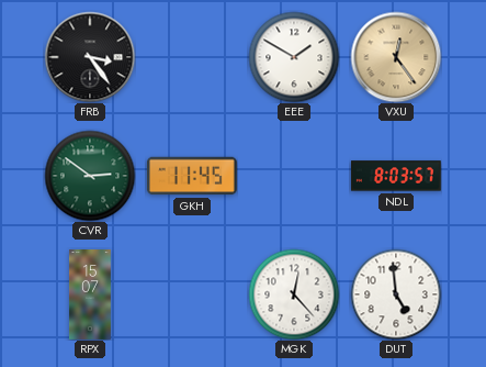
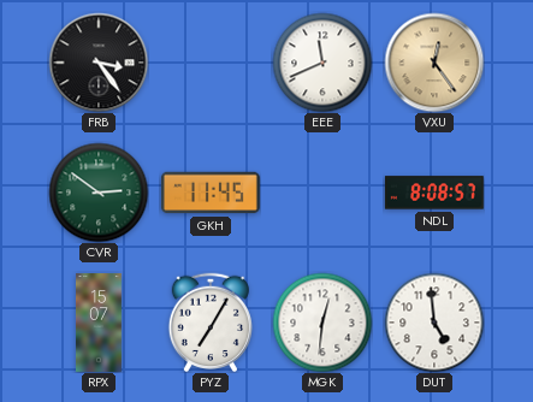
EEE: 1:50 -> 11:41 (322, 63)
NDL: 8:03 -> 8:08 (434, 193)
PYZ: none -> 7:05 (209, 323)
MGK: 12:23 -> 12:31 (322, 323)
